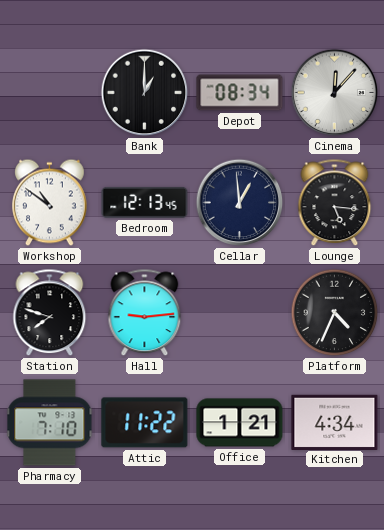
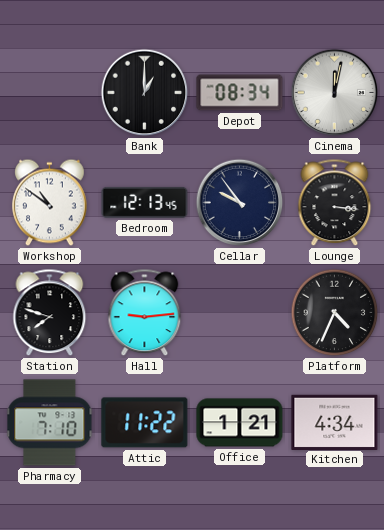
Cinema: 12:07 -> 12:02 (335, 93)
Cellar: 12:59 -> 9:54 (240, 203)
Lounge: 5:16 -> 3:16 (335, 203)
